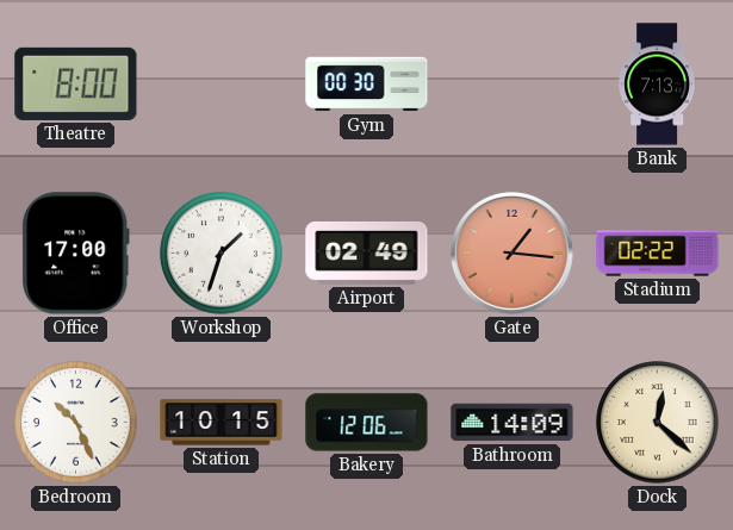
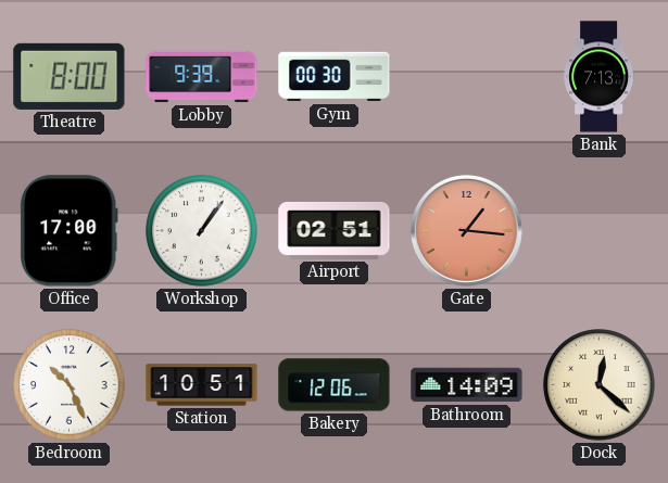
Lobby: none -> 9:39 (202, 77)
Workshop: 1:33 -> 1:06 (202, 231)
Airport: 02:49 -> 02:51 (335, 230)
Stadium: 02:22 -> none (658, 254)
Station: 10:15 -> 10:51 (202, 385)
